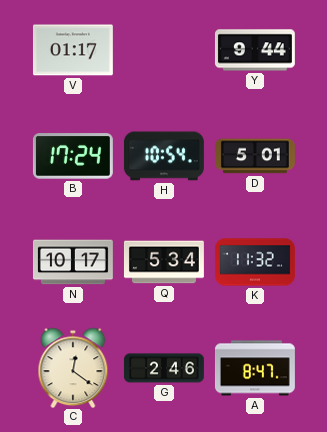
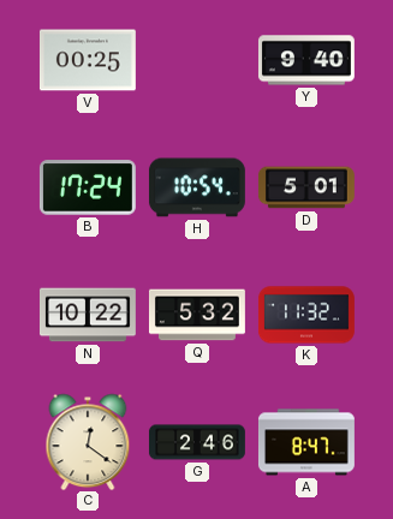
V: 01:17 -> 00:25 (88, 60)
Y: 9:44 -> 9:40 (306, 60)
N: 10:17 -> 10:22 (88, 315)
Q: 5:34 -> 5:32 (197, 315)
